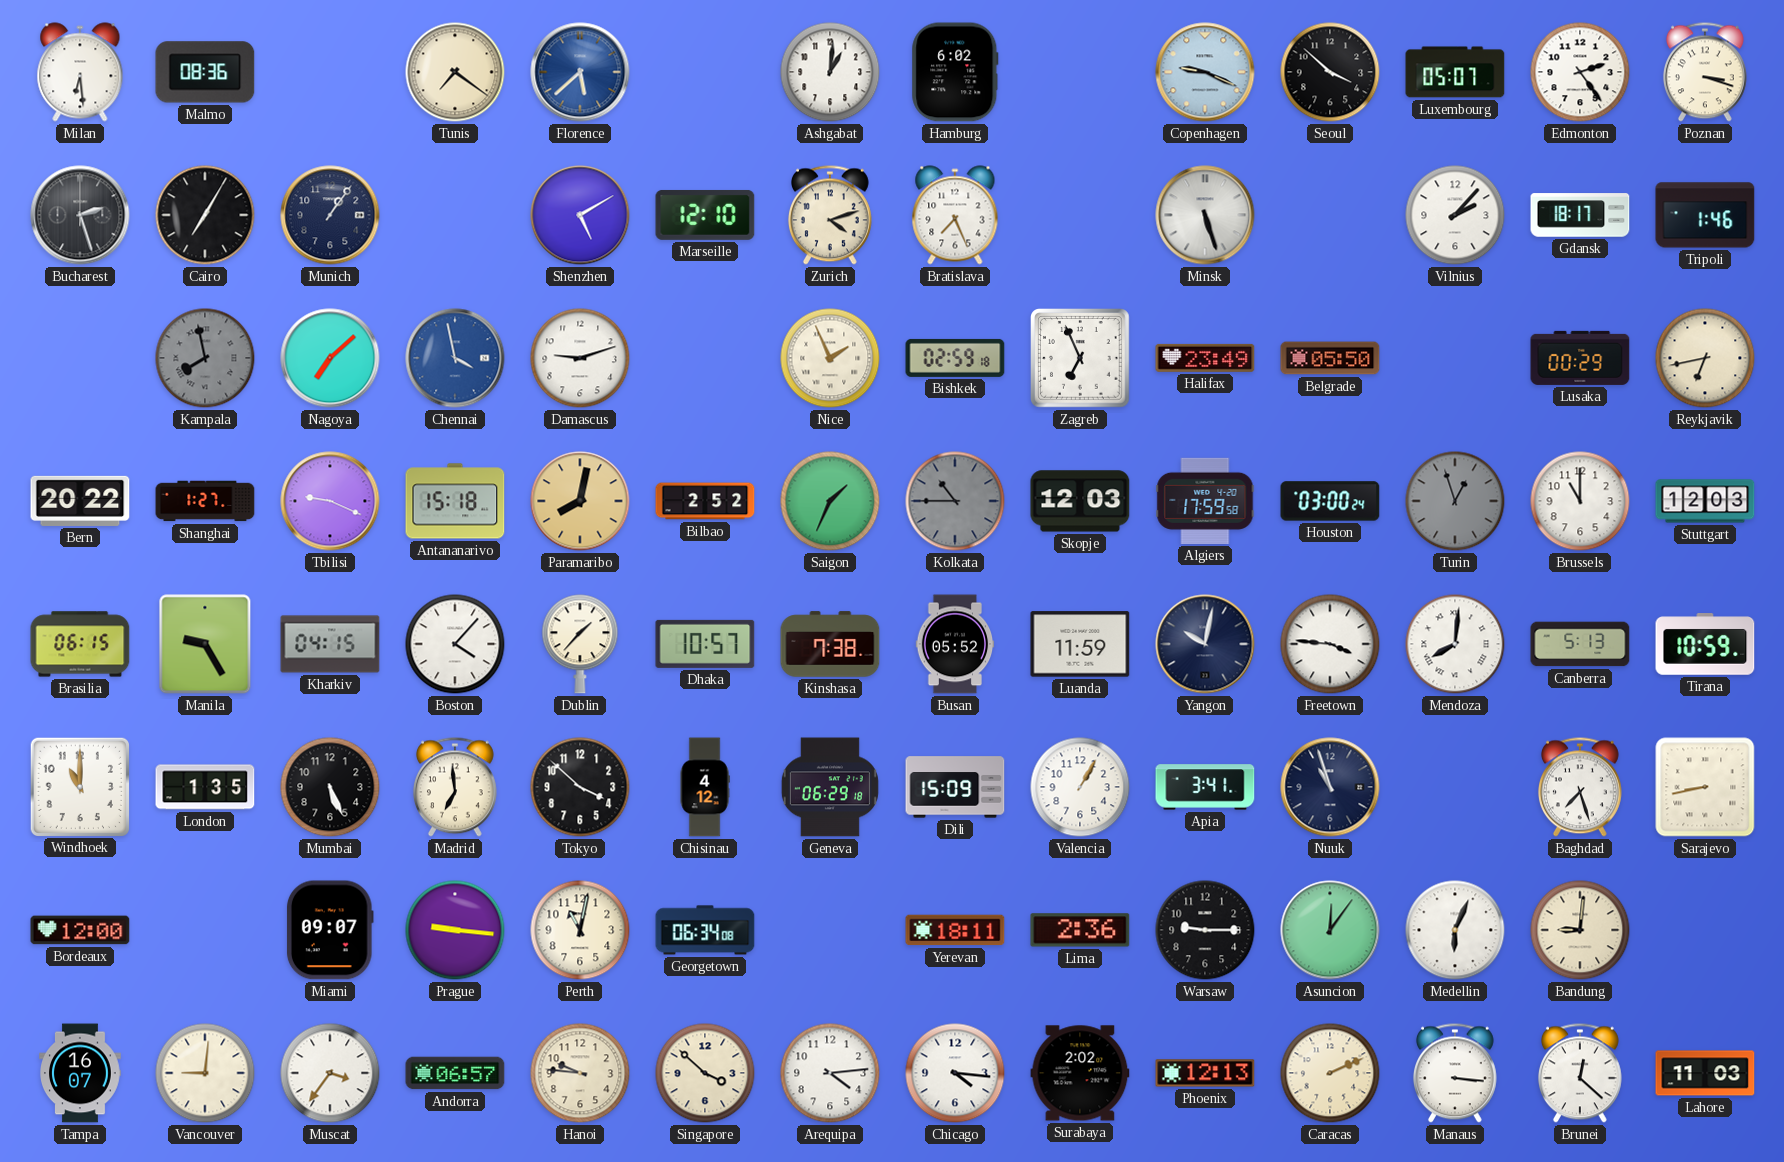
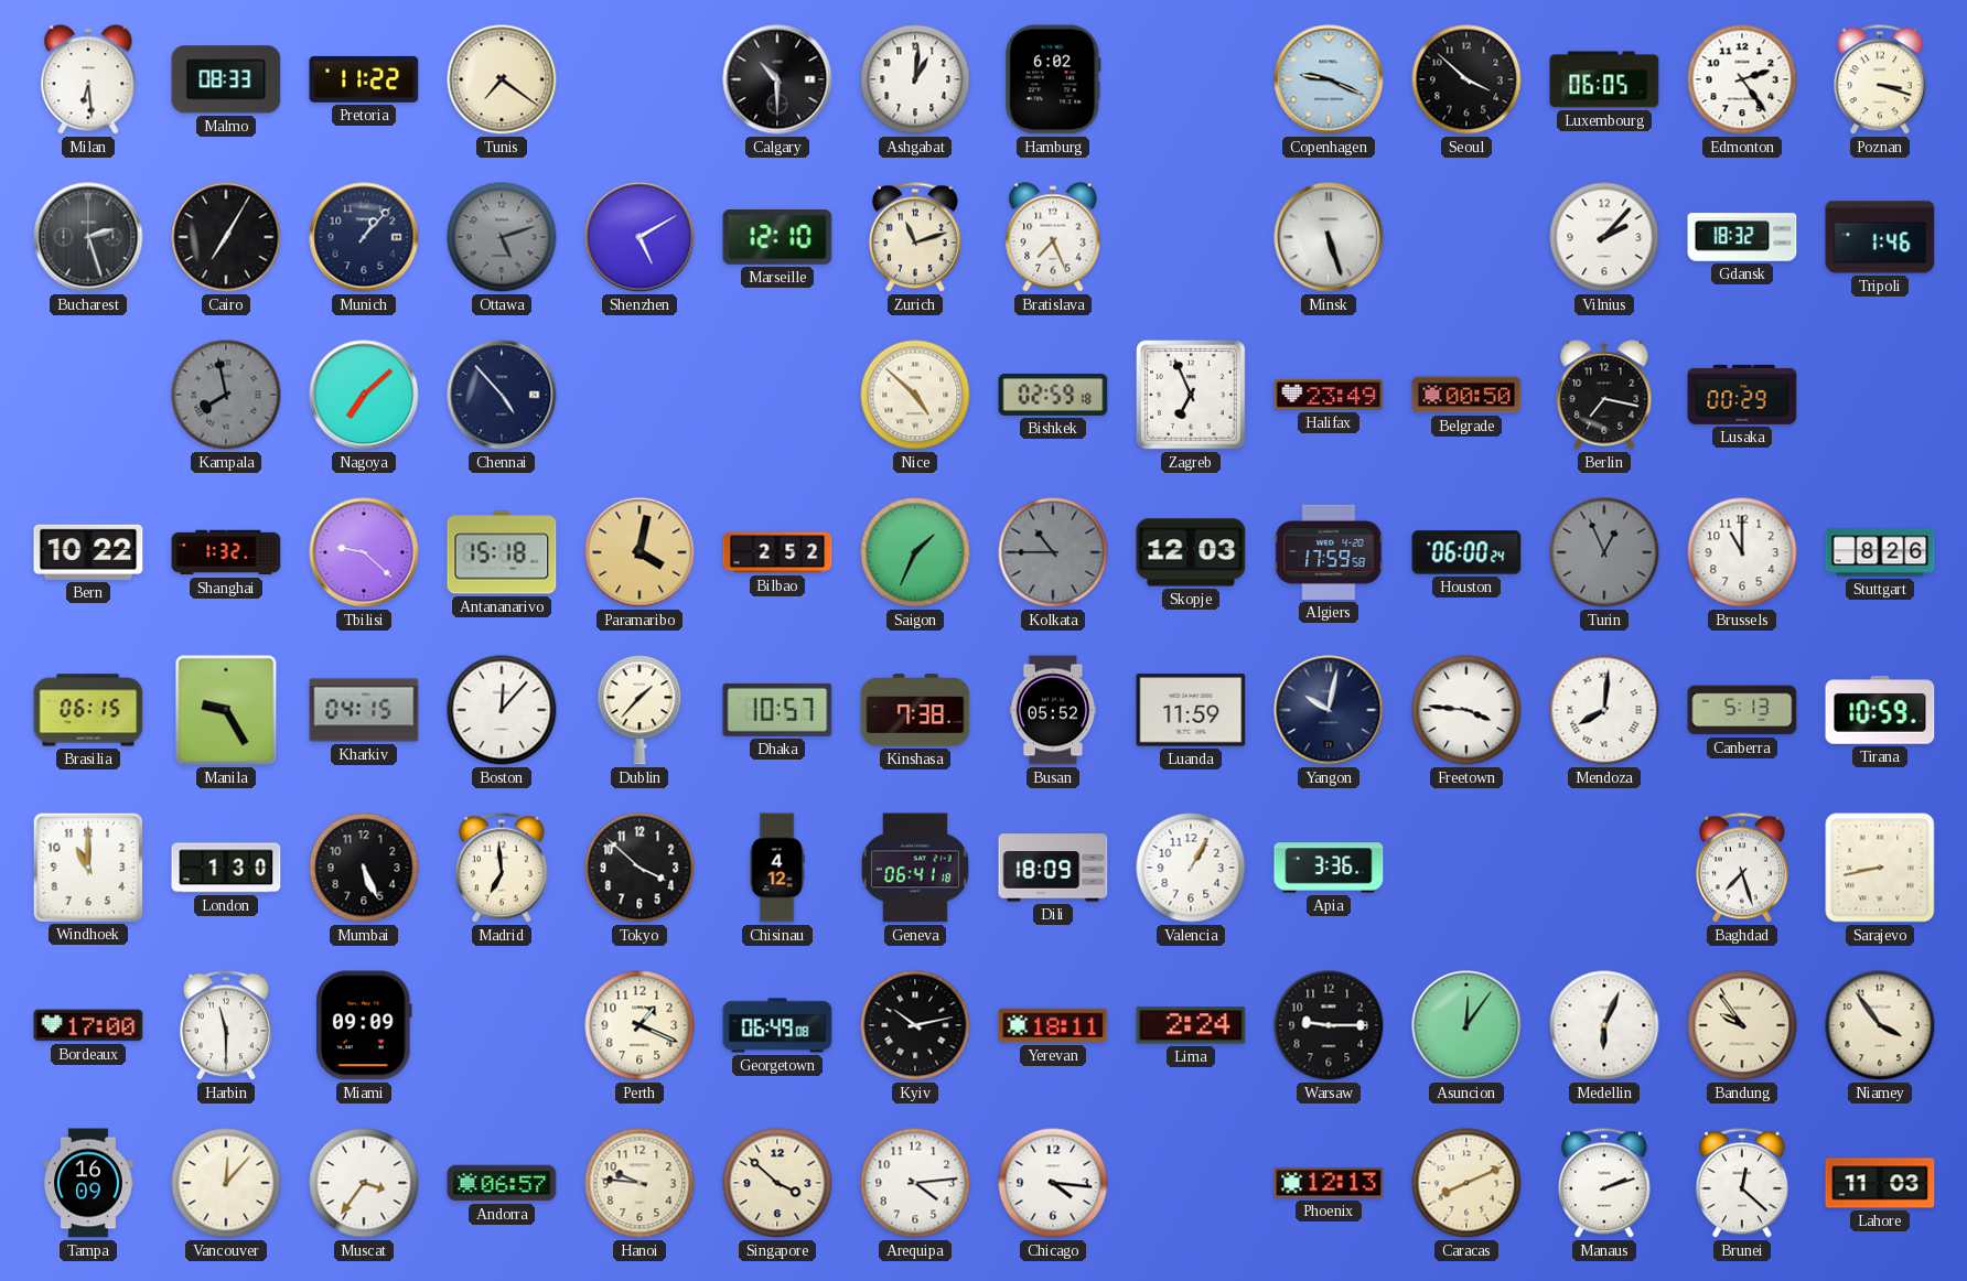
Malmo: 08:36 -> 08:33 (226, 79)
Pretoria: none -> 11:22 (364, 79)
Florence: 5:38 -> none (580, 72)
Calgary: none -> 10:30 (777, 79)
Luxembourg: 05:07 -> 06:05 (1604, 79)
Munich: 1:06 -> 1:07 (364, 237)
Ottawa: none -> 5:12 (502, 237)
Zurich: 4:12 -> 11:12 (915, 237)
Gdansk: 18:17 -> 18:32 (1742, 237)
Chennai: 3:58 -> 4:53 (502, 395)
Chennai dial: blue -> navy (502, 395)
Damascus: 9:12 -> none (580, 358)
Nice: 1:56 -> 4:52 (915, 395)
Belgrade: 05:50 -> 00:50 (1466, 395)
Berlin: none -> 7:17 (1604, 395)
Reykjavik: 6:43 -> none (1705, 358)
Bern: 20:22 -> 10:22 (88, 552)
Shanghai: 1:27 -> 1:32 (226, 552)
Tbilisi: 9:19 -> 9:22 (364, 552)
Paramaribo: 8:02 -> 4:02 (639, 552)
Houston: 03:00 -> 06:00 (1466, 552)
Turin: 12:57 -> 12:56 (1604, 552)
Stuttgart: 12:03 -> 8:26 (1880, 552)
Boston: 4:07 -> 12:07 (502, 710)
London: 1:35 -> 1:30 (226, 868)
Geneva: 06:29 -> 06:41 (915, 868)
Dili: 15:09 -> 18:09 (1053, 868)
Apia: 3:41 -> 3:36 (1329, 868)
Nuuk: 10:57 -> none (1330, 787)
Bordeaux: 12:00 -> 17:00 (88, 1025)
Harbin: none -> 11:30 (226, 1025)
Miami: 09:07 -> 09:09 (364, 1025)
Prague: 9:16 -> none (455, 930)
Perth: 11:02 -> 1:19 (639, 1025)
Georgetown: 06:34 -> 06:49 (777, 1025)
Kyiv: none -> 10:13 (915, 1025)
Lima: 2:36 -> 2:24 (1191, 1025)
Bandung: 9:01 -> 9:54 (1742, 1025)
Niamey: none -> 3:54 (1880, 1025)
Tampa: 16:07 -> 16:09 (88, 1183)
Vancouver: 9:01 -> 12:07 (226, 1183)
Surabaya: 2:02 -> none (1080, 1073)
Caracas: 2:11 -> 8:11 (1466, 1183)
Manaus: 3:16 -> 2:12 (1604, 1183)
